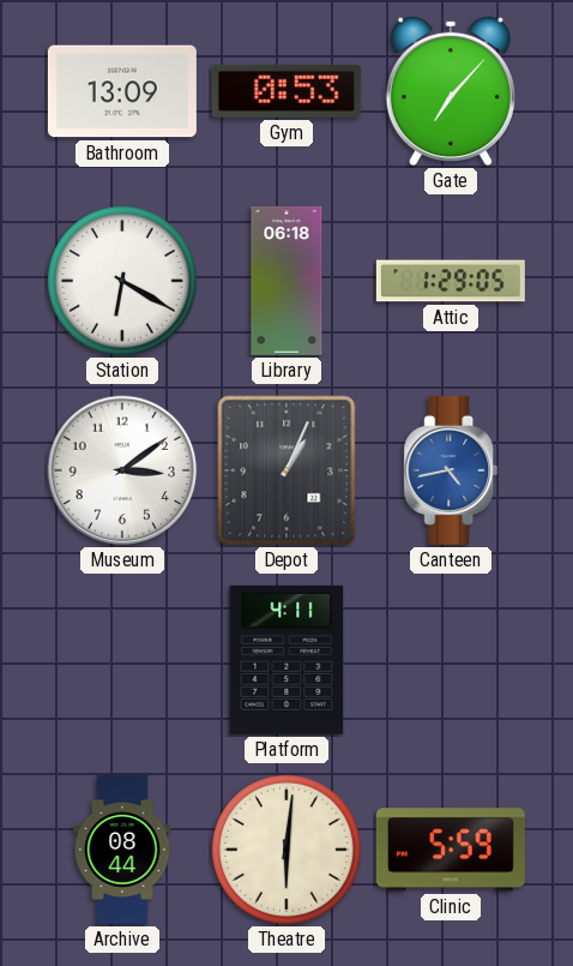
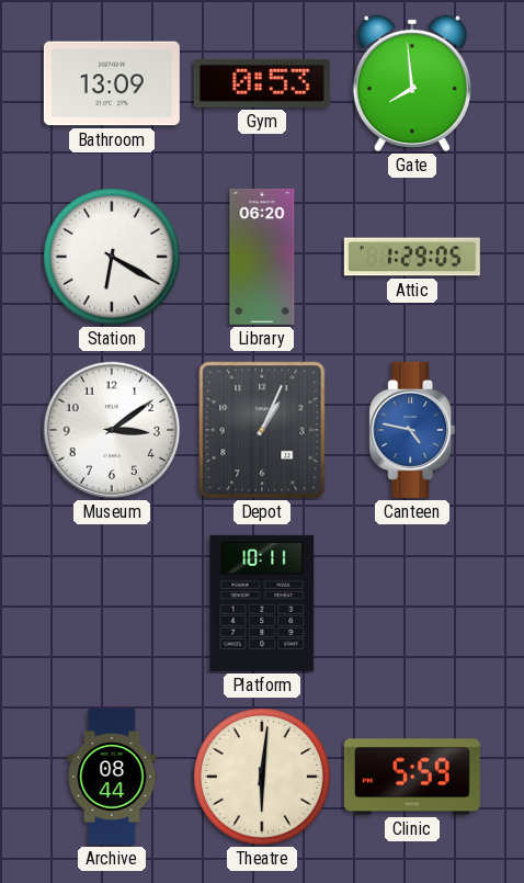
Gate: 7:07 -> 7:59 (412, 83)
Library: 06:18 -> 06:20 (262, 257)
Canteen: 4:43 -> 4:47 (412, 430)
Platform: 4:11 -> 10:11 (262, 603)
